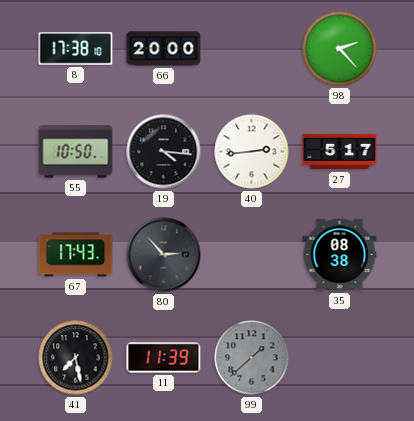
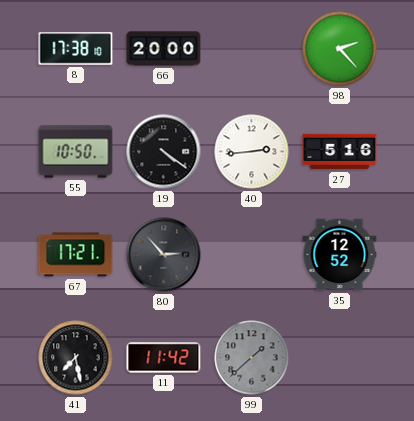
19: 4:16 -> 4:21 (164, 152)
27: 5:17 -> 5:16 (340, 152)
67: 17:43 -> 17:21 (76, 255)
35: 08:38 -> 12:52 (340, 255)
11: 11:39 -> 11:42 (164, 358)
